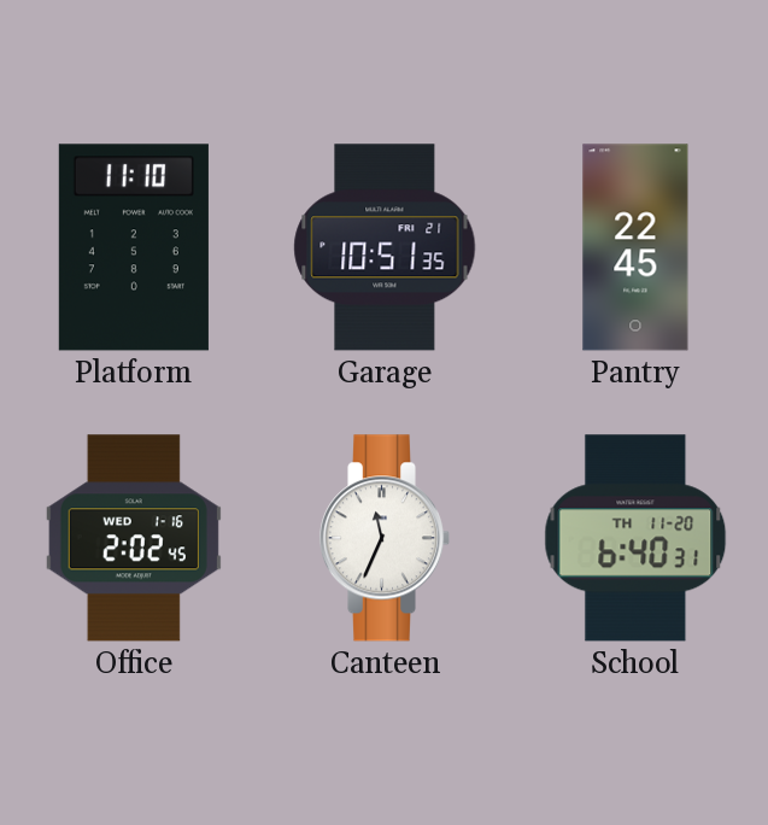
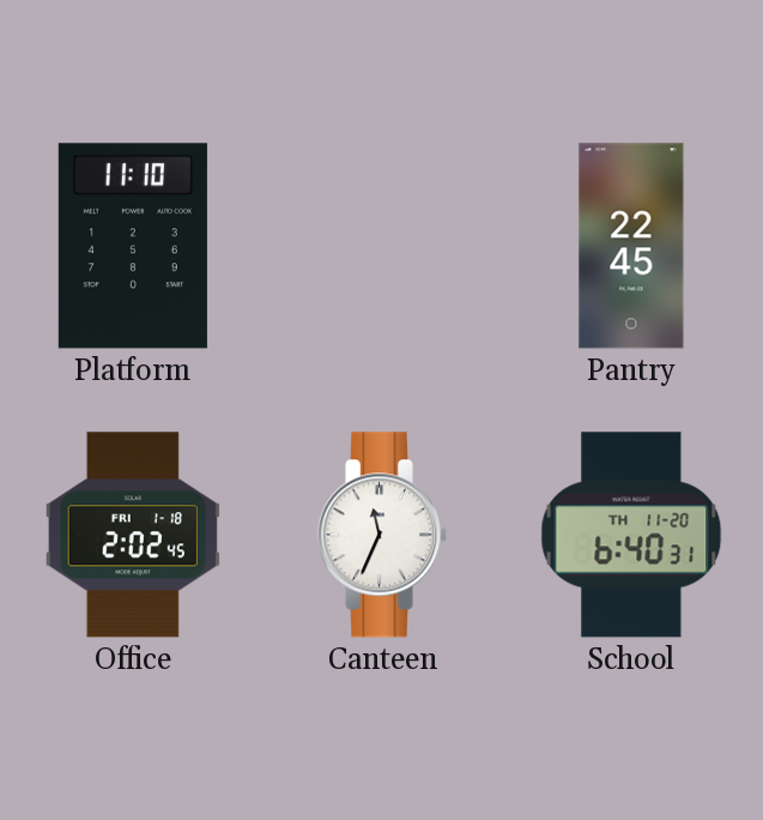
Garage: 10:51 -> none (385, 247)
Office date: WED 1-16 -> FRI 1-18 (133, 535)
